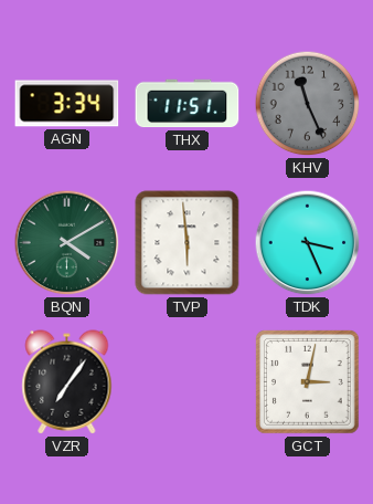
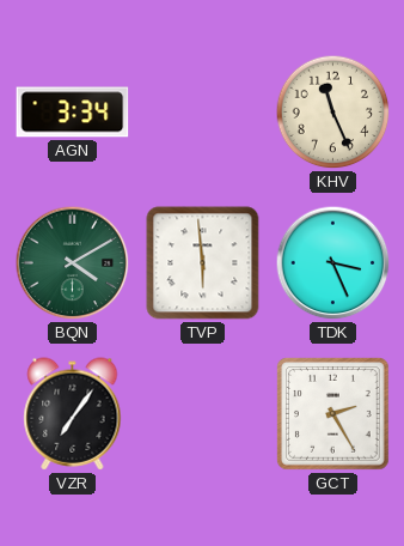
THX: 11:51 -> none (188, 104)
KHV dial: grey -> cream (333, 113)
GCT: 3:02 -> 2:25 (333, 414)
